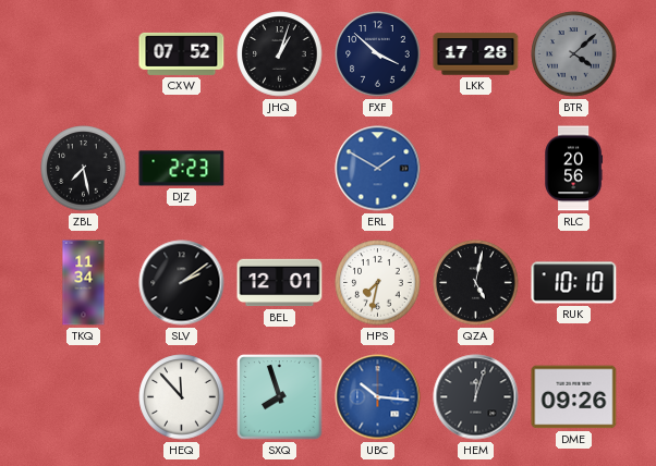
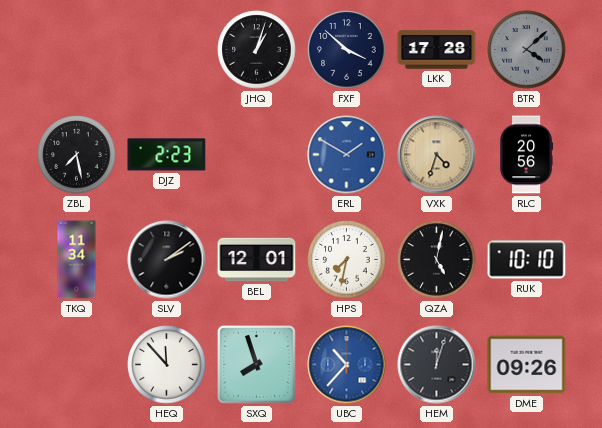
CXW: 07:52 -> none (182, 53)
VXK: none -> 4:33 (437, 155)
UBC: 10:16 -> 10:37 (347, 365)
